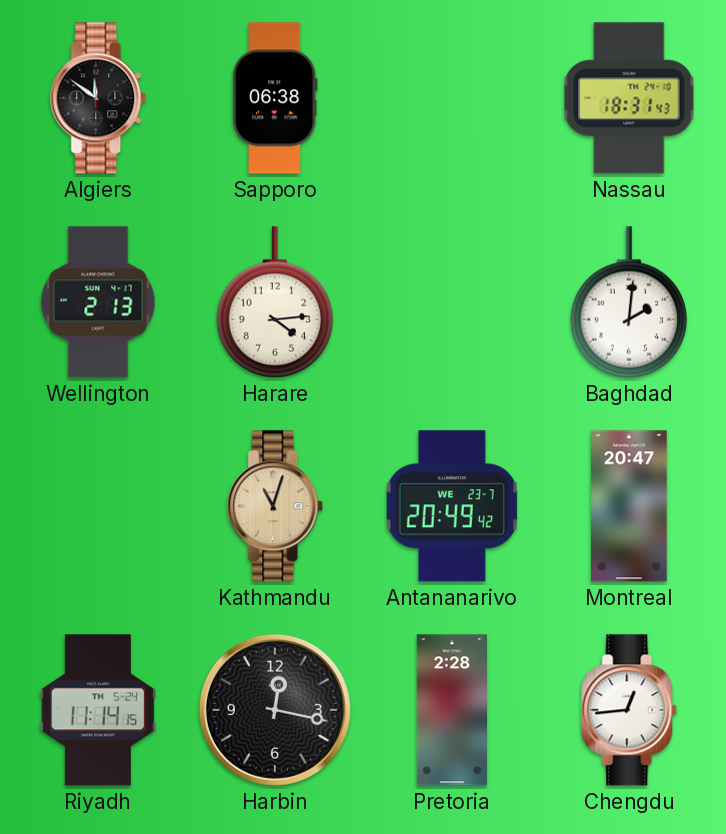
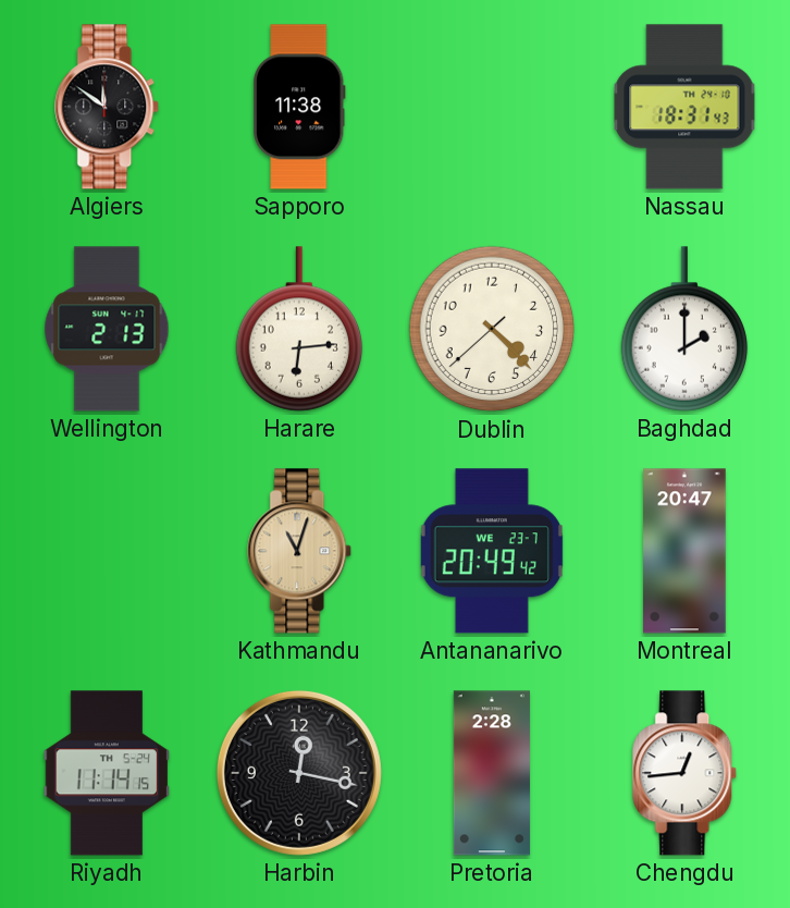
Sapporo: 06:38 -> 11:38 (299, 107)
Harare: 4:14 -> 6:14 (299, 329)
Dublin: none -> 4:22 (492, 329)
Baghdad: 2:01 -> 2:00 (684, 329)
